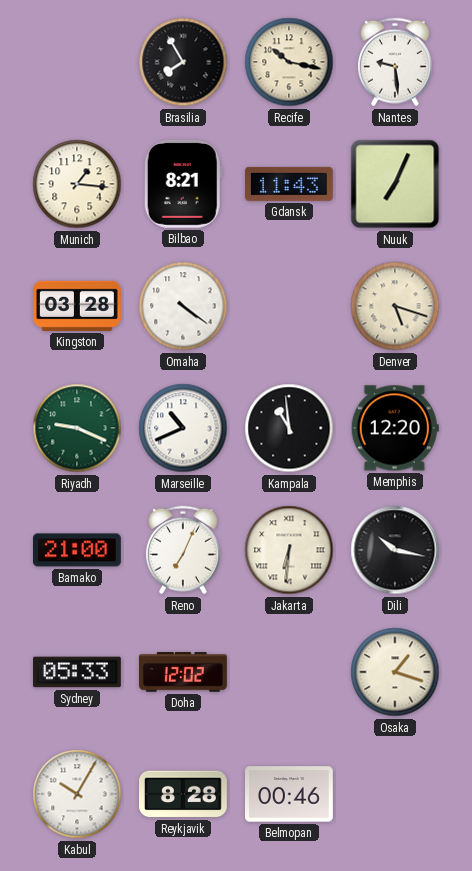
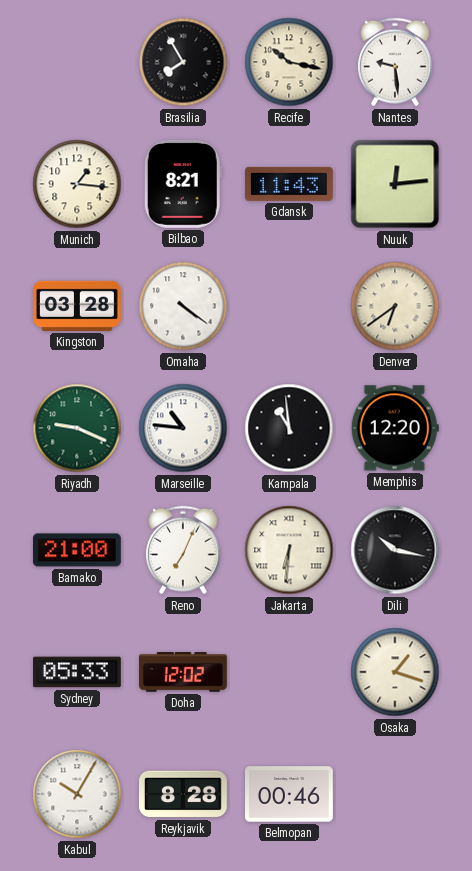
Nuuk: 7:04 -> 12:14 (395, 184)
Denver: 5:18 -> 6:39 (395, 306)
Marseille: 10:41 -> 10:46 (183, 428)
